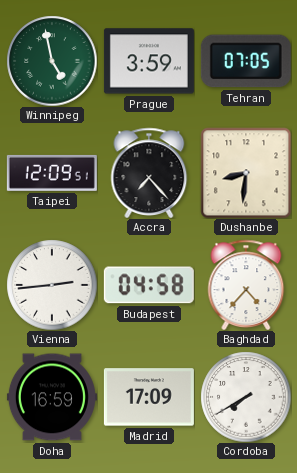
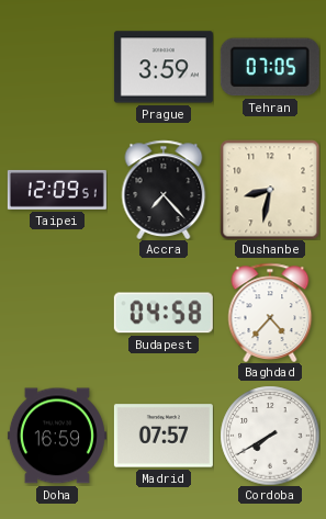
Winnipeg: 4:58 -> none (52, 61)
Dushanbe: 8:31 -> 8:32 (270, 190)
Vienna: 2:44 -> none (52, 285)
Madrid: 17:09 -> 07:57 (164, 436)
